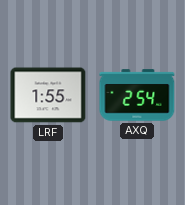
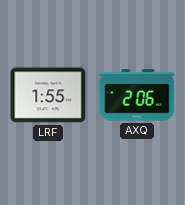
AXQ: 2:54 -> 2:06 (137, 95)
